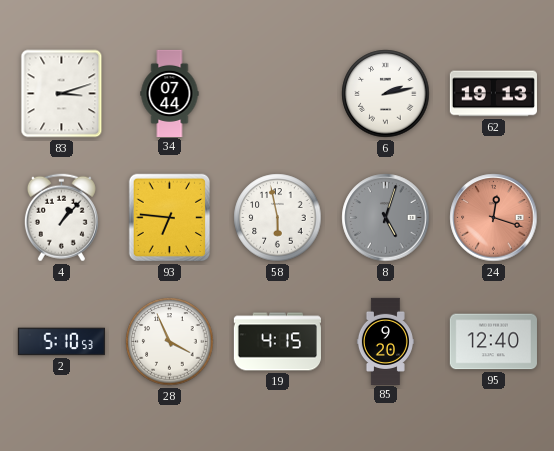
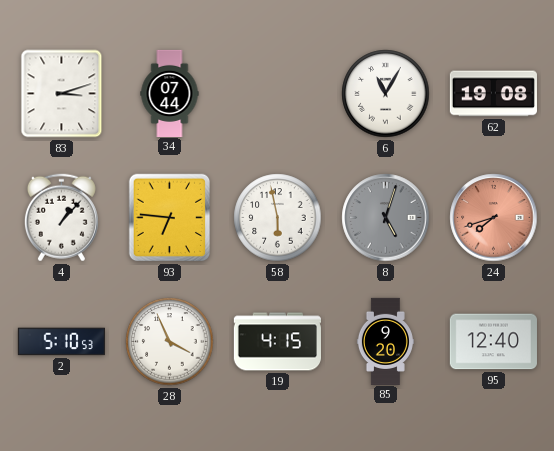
6: 2:13 -> 11:05 (386, 94)
62: 19:13 -> 19:08 (493, 94)
24: 12:18 -> 7:42 (494, 218)
